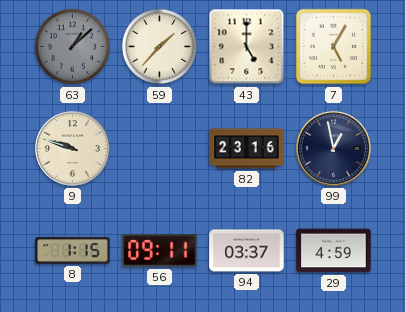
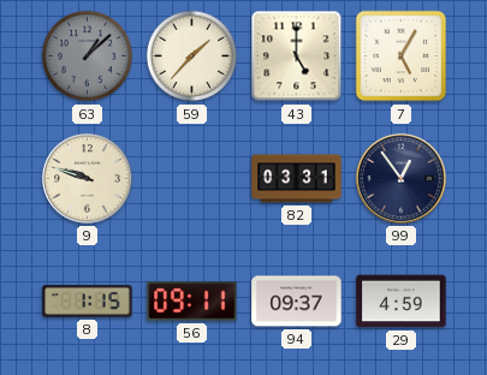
82: 23:16 -> 03:31 (297, 179)
99: 12:58 -> 12:54 (402, 178)
94: 03:37 -> 09:37 (297, 302)
